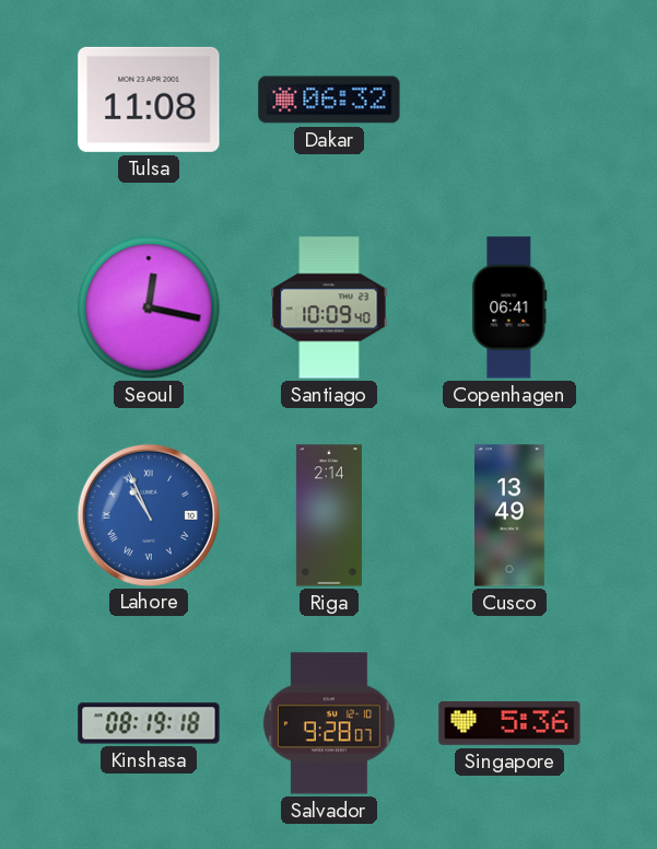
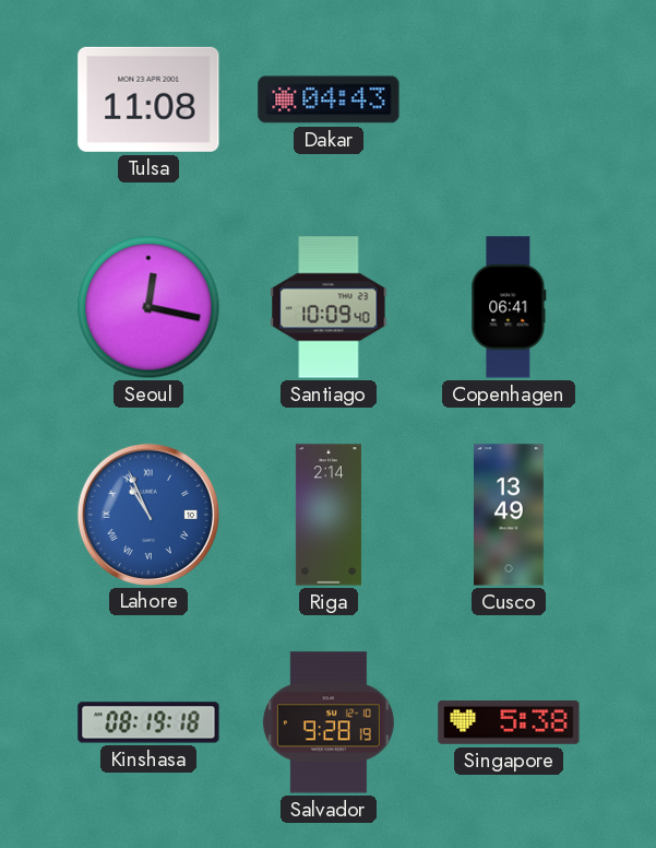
Dakar: 06:32 -> 04:43 (329, 99)
Salvador: 9:28:07 -> 9:28:19 (329, 722)
Singapore: 5:36 -> 5:38 (509, 722)
